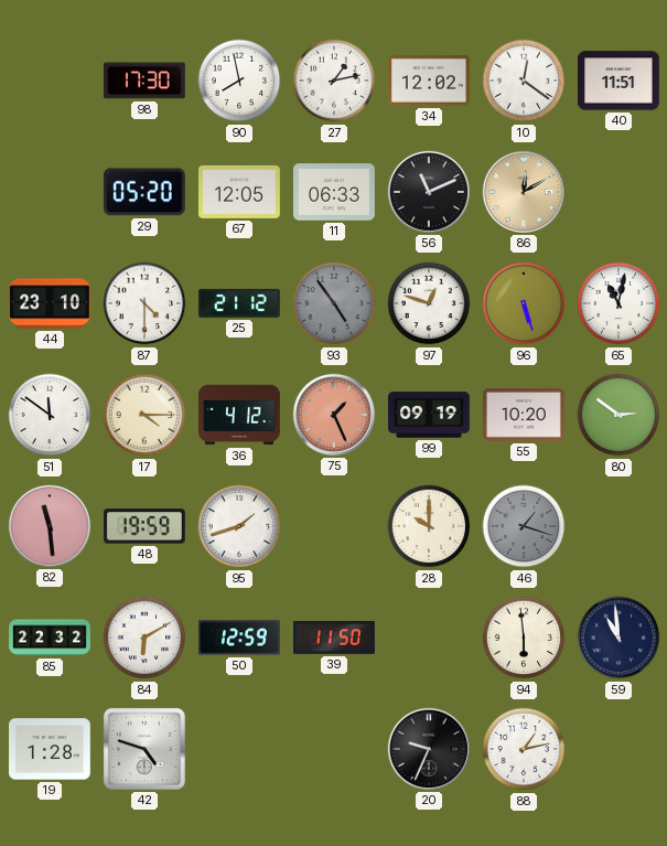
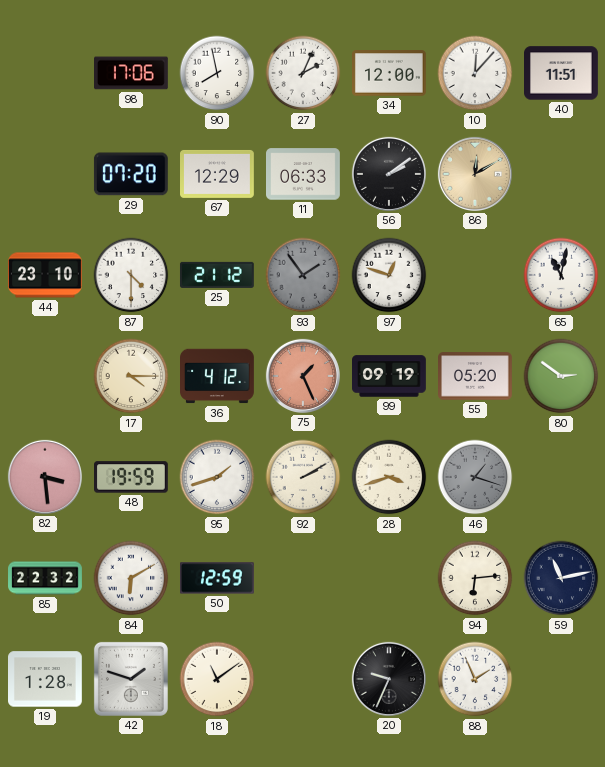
98: 17:30 -> 17:06 (132, 73)
27: 1:13 -> 2:04 (303, 73)
34: 12:02 -> 12:00 (390, 73)
10: 12:21 -> 12:07 (475, 73)
29: 05:20 -> 07:20 (131, 174)
67: 12:05 -> 12:29 (218, 174)
56: 11:11 -> 2:09 (389, 174)
93: 4:54 -> 1:54 (303, 275)
96: 5:27 -> none (524, 303)
51: 11:51 -> none (50, 415)
55: 10:20 -> 05:20 (476, 376)
82: 11:29 -> 3:29 (45, 477)
92: none -> 2:10 (303, 477)
28: 10:00 -> 3:42 (389, 477)
39: 11:50 -> none (335, 639)
94: 5:59 -> 6:14 (475, 578)
59: 10:59 -> 11:13 (561, 578)
42: 4:48 -> 1:48 (131, 679)
18: none -> 11:09 (217, 679)
88: 1:13 -> 1:56 (475, 679)
